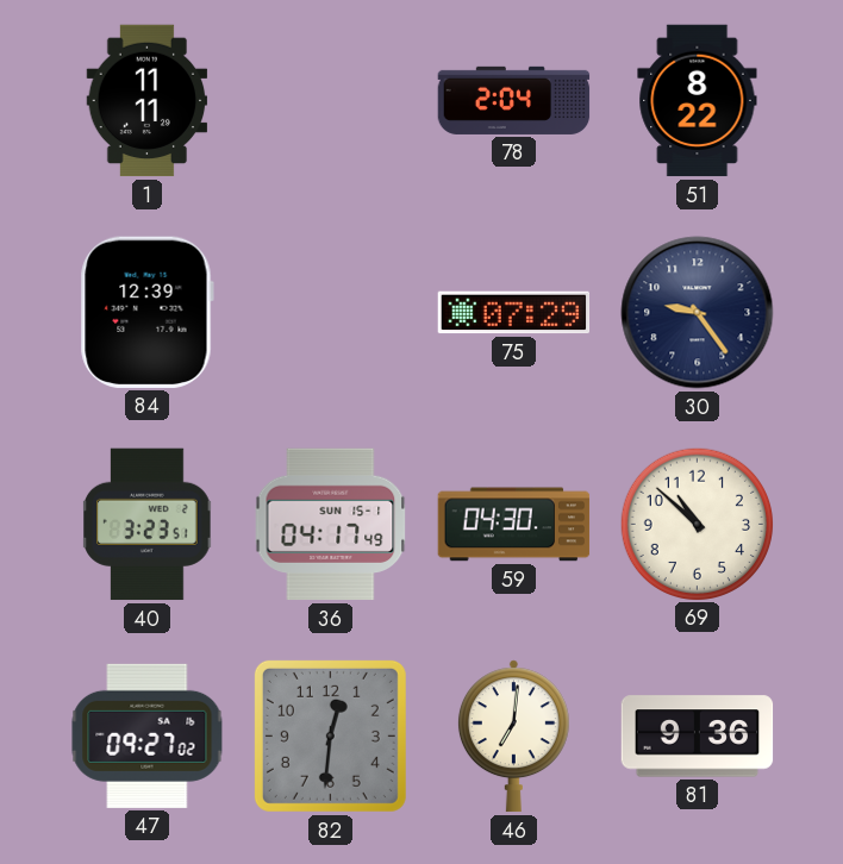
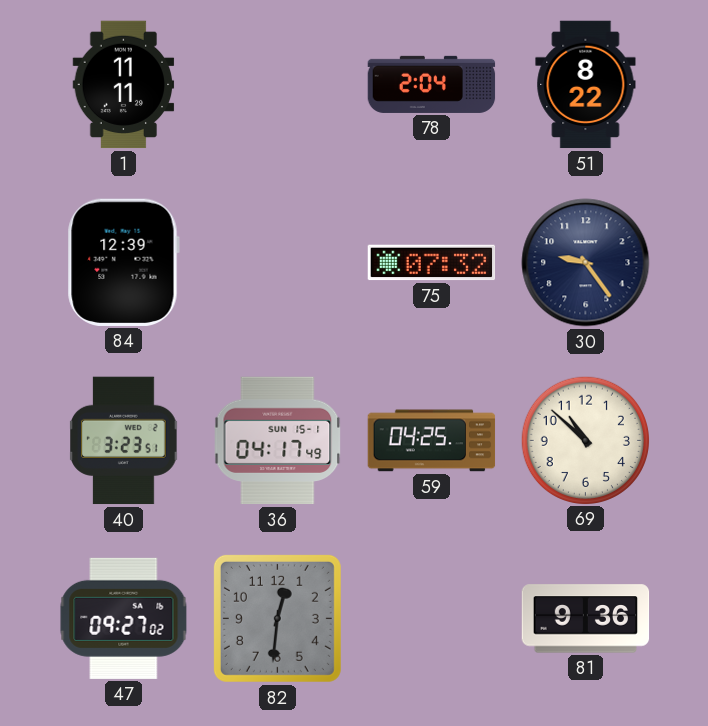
75: 07:29 -> 07:32 (432, 263)
59: 04:30 -> 04:25 (432, 441)
46: 7:01 -> none (513, 737)
